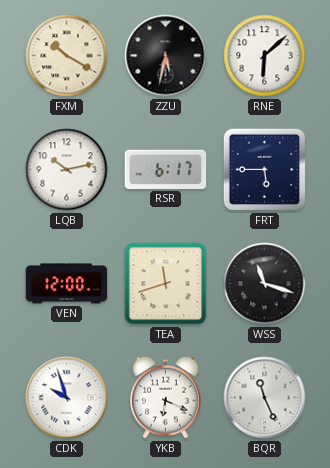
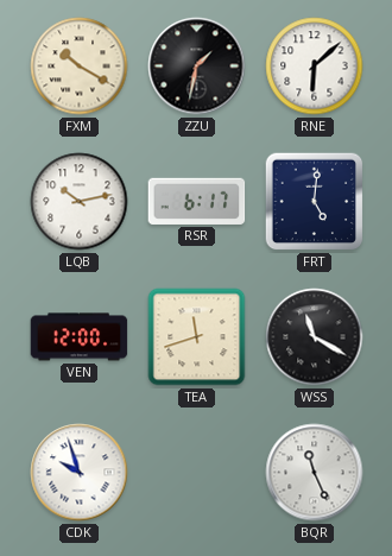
ZZU: 5:32 -> 1:32 (197, 67)
FRT: 5:45 -> 5:01 (315, 202)
WSS: 11:18 -> 11:20 (315, 337)
YKB: 6:19 -> none (166, 397)
